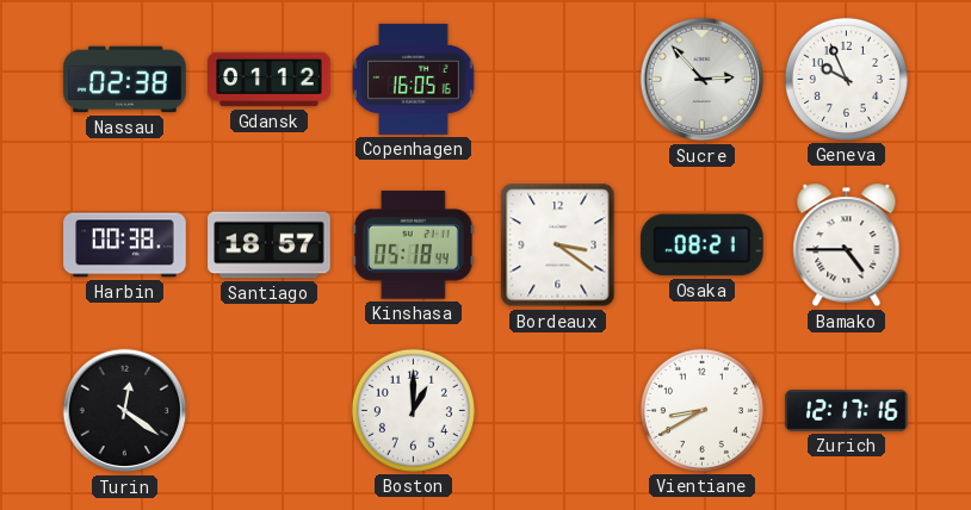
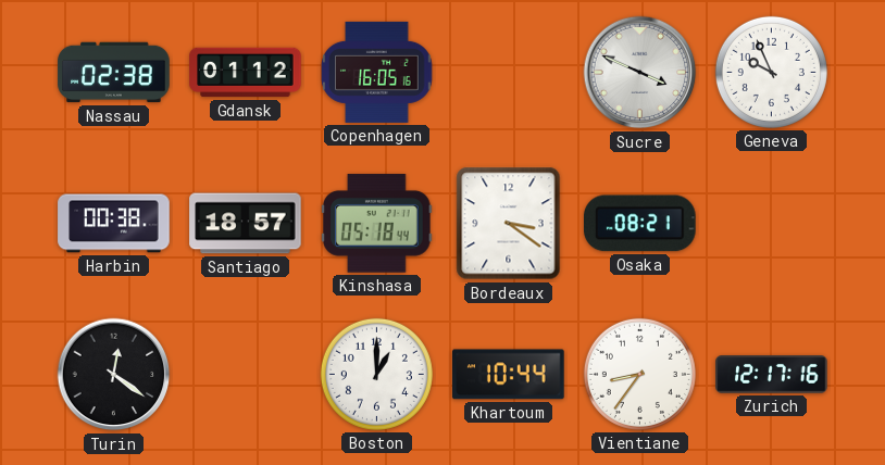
Sucre: 2:53 -> 3:49 (640, 73)
Bamako: 4:45 -> none (847, 245)
Khartoum: none -> 10:44 (509, 375)
Vientiane: 8:40 -> 8:36 (639, 374)
